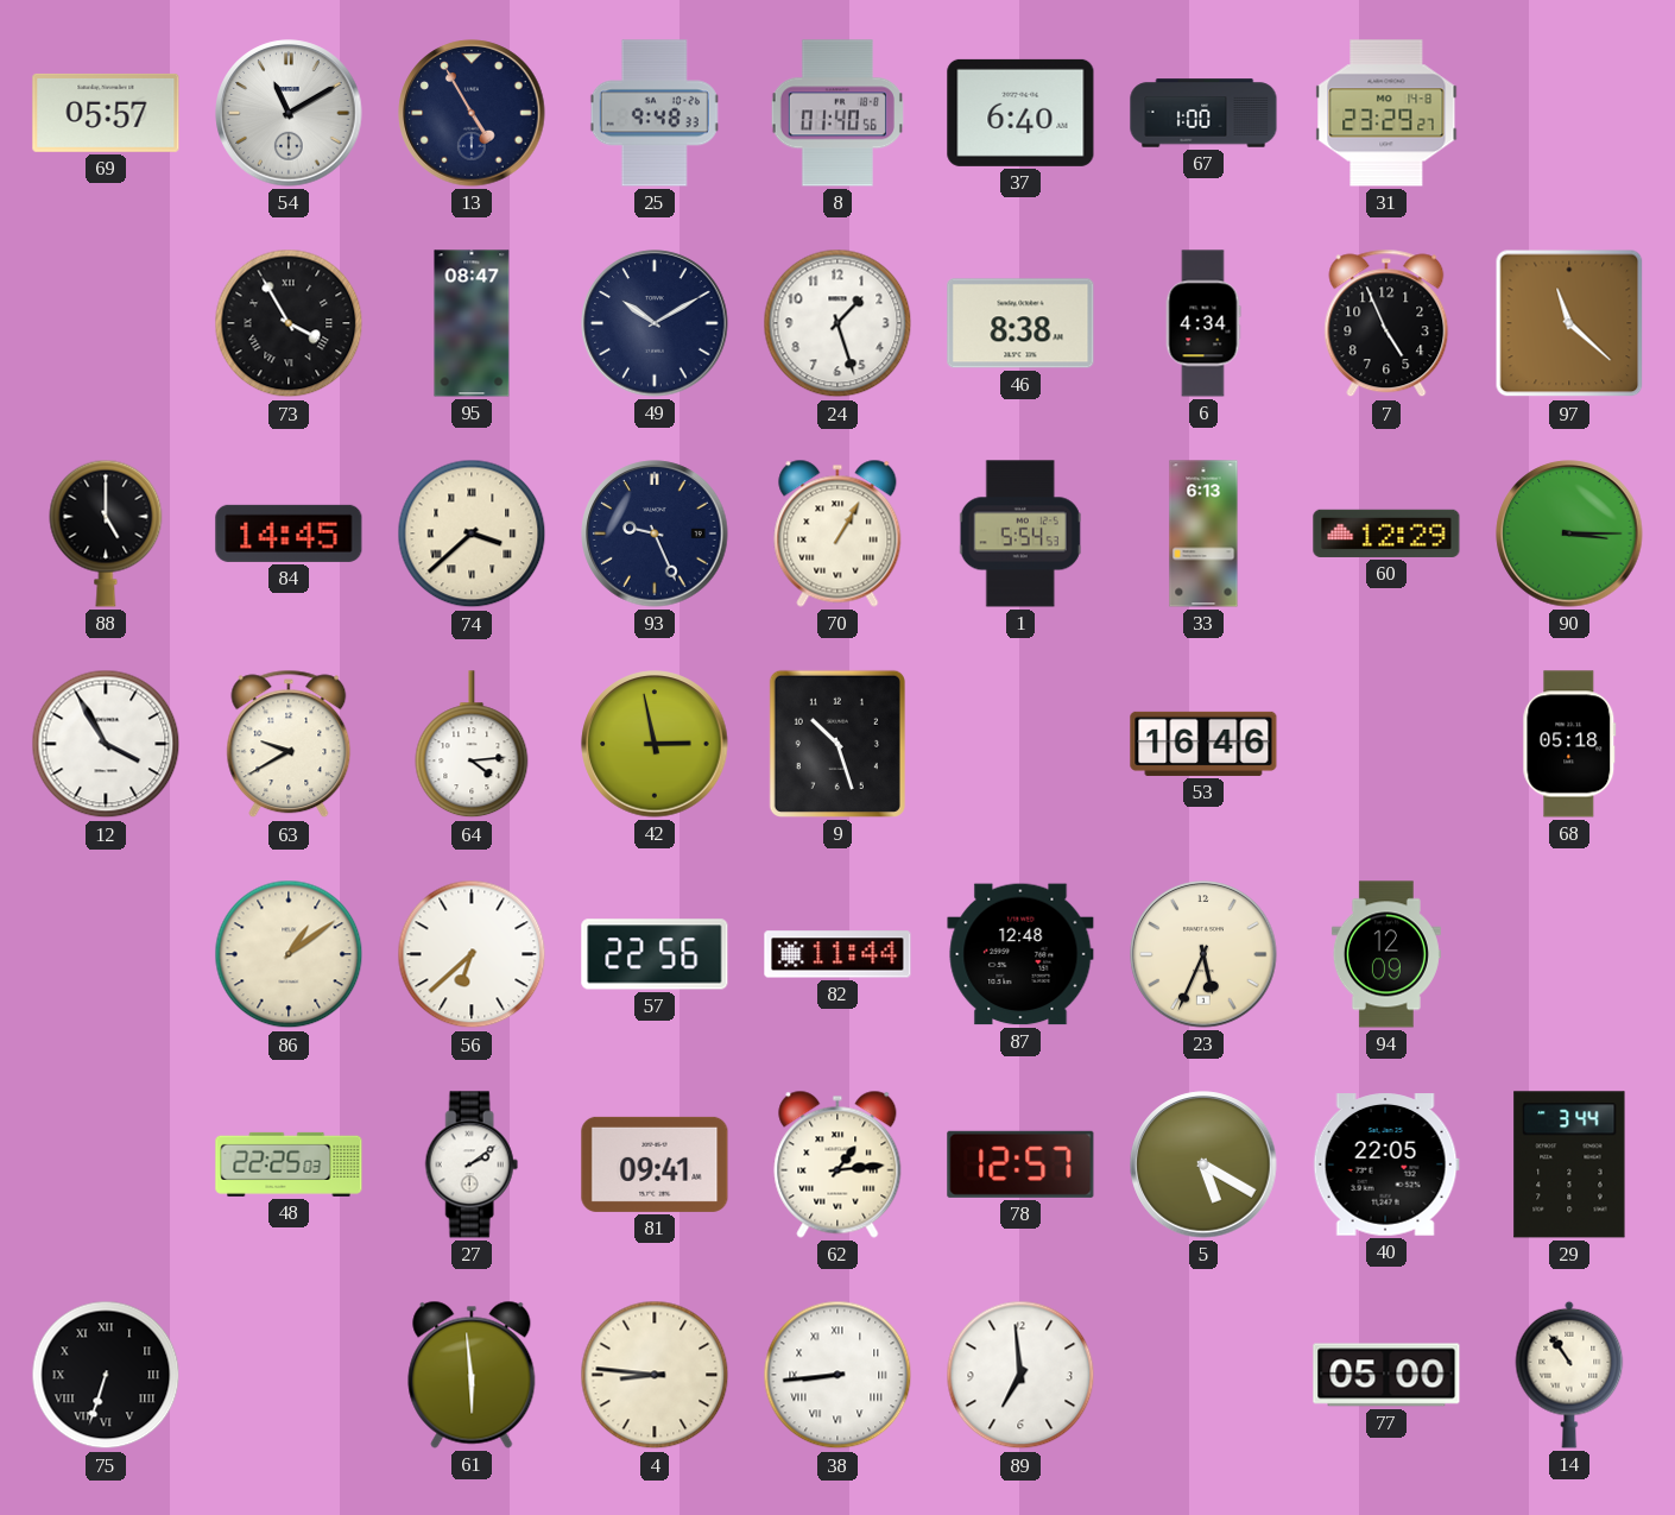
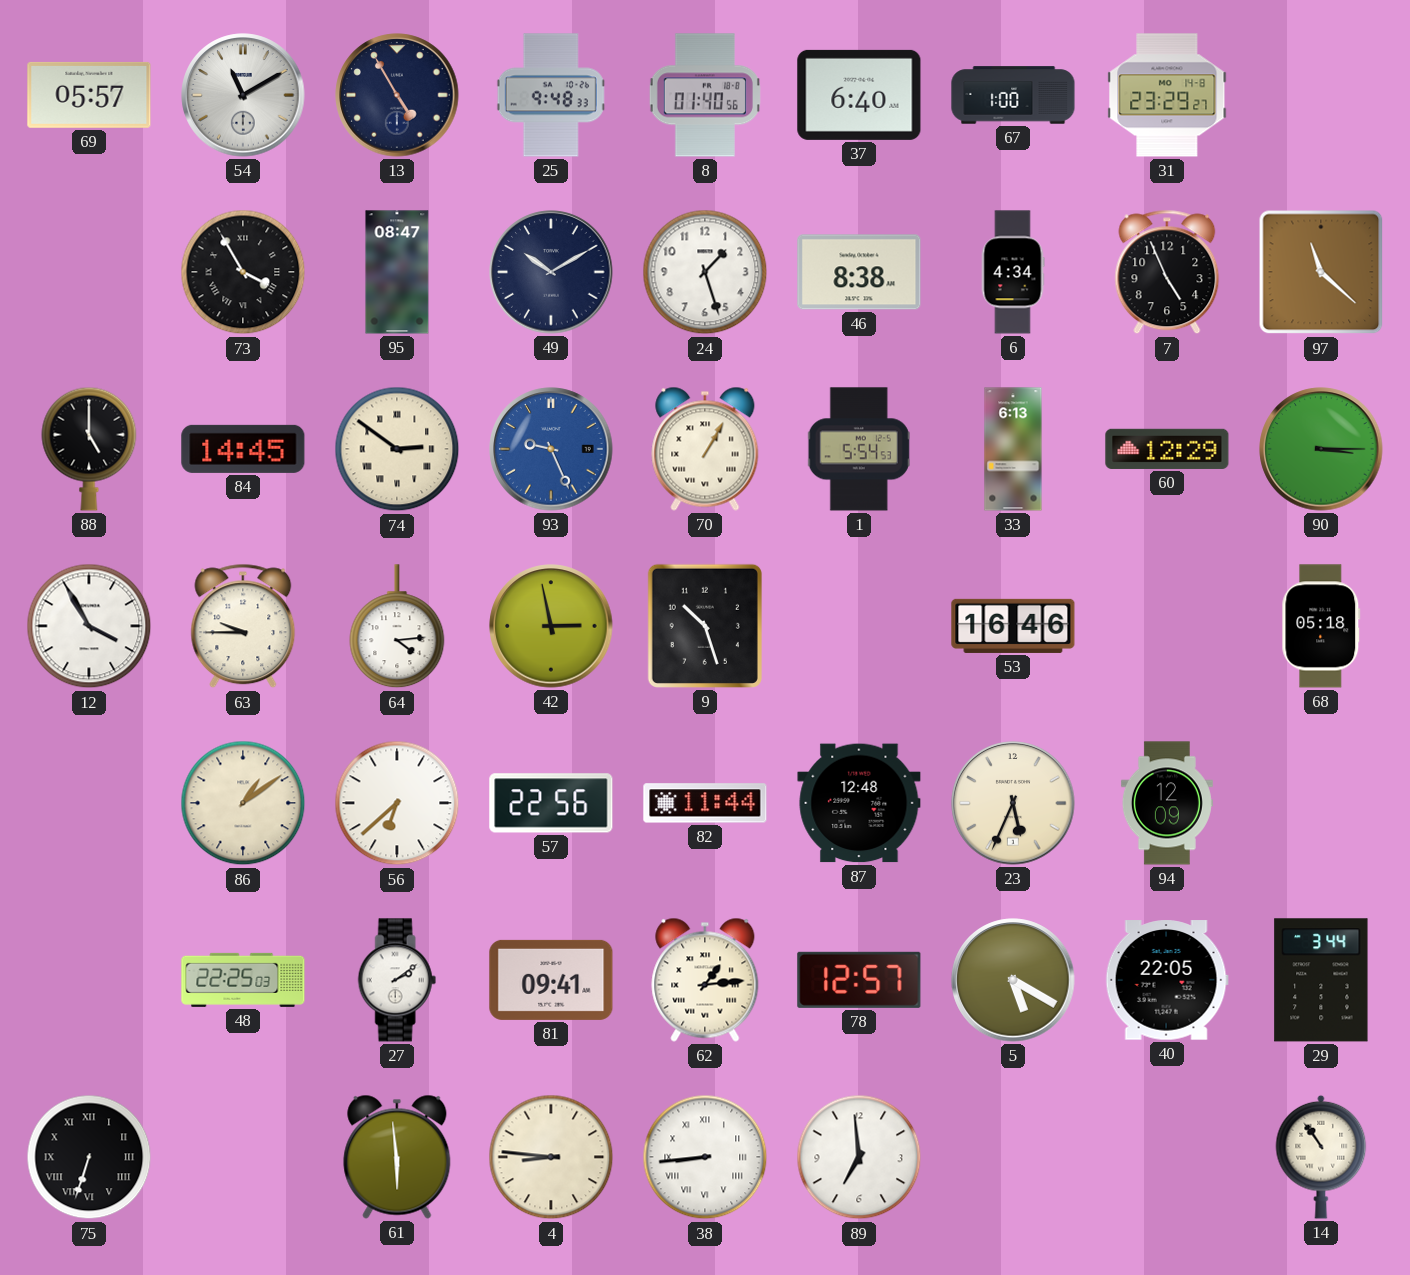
74: 3:38 -> 2:51 (397, 449)
93 dial: navy -> blue (551, 449)
63: 9:40 -> 9:45 (243, 626)
77: 05:00 -> none (1386, 1375)
